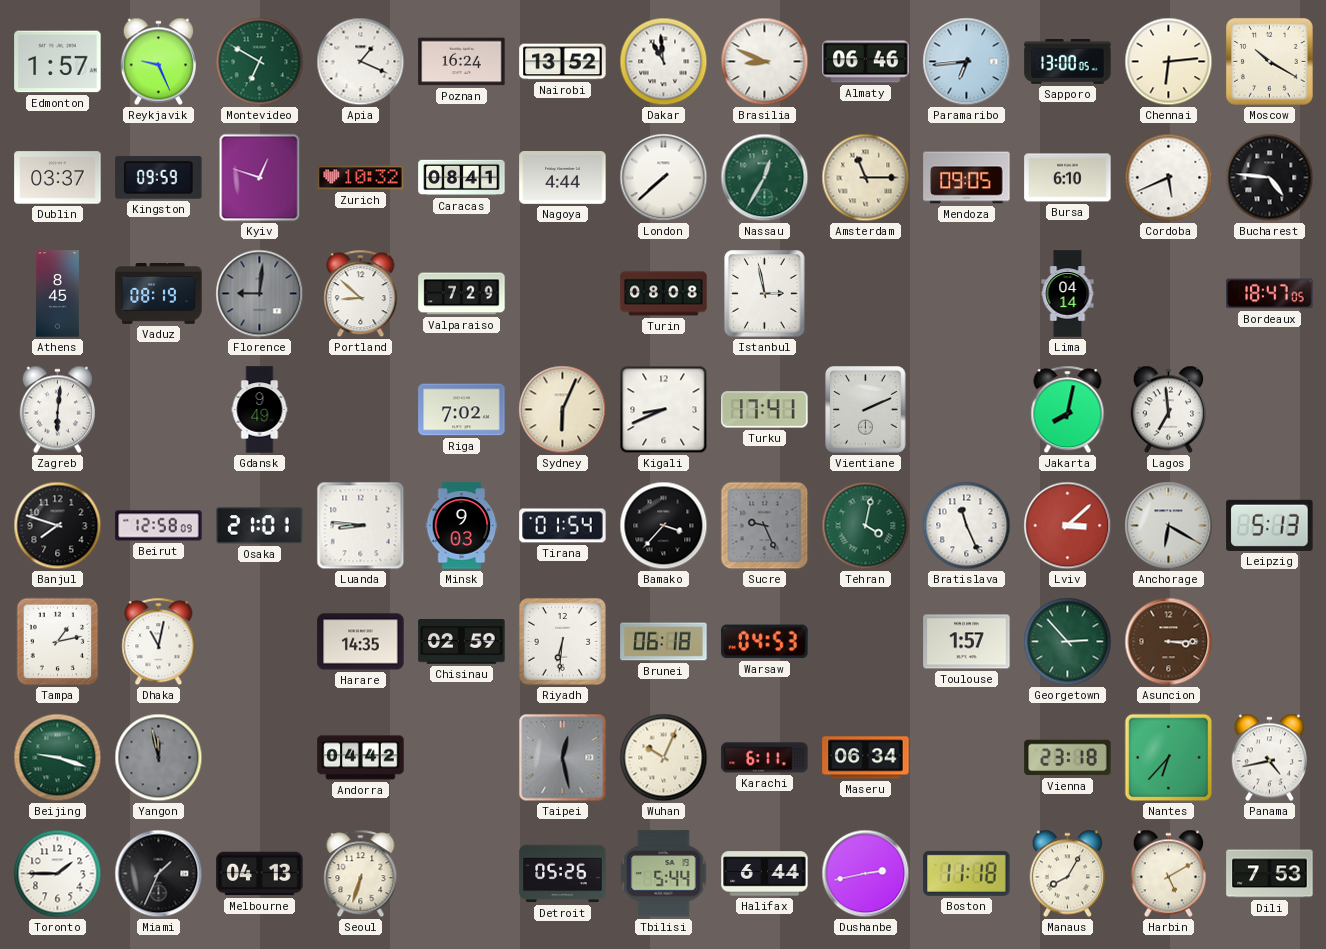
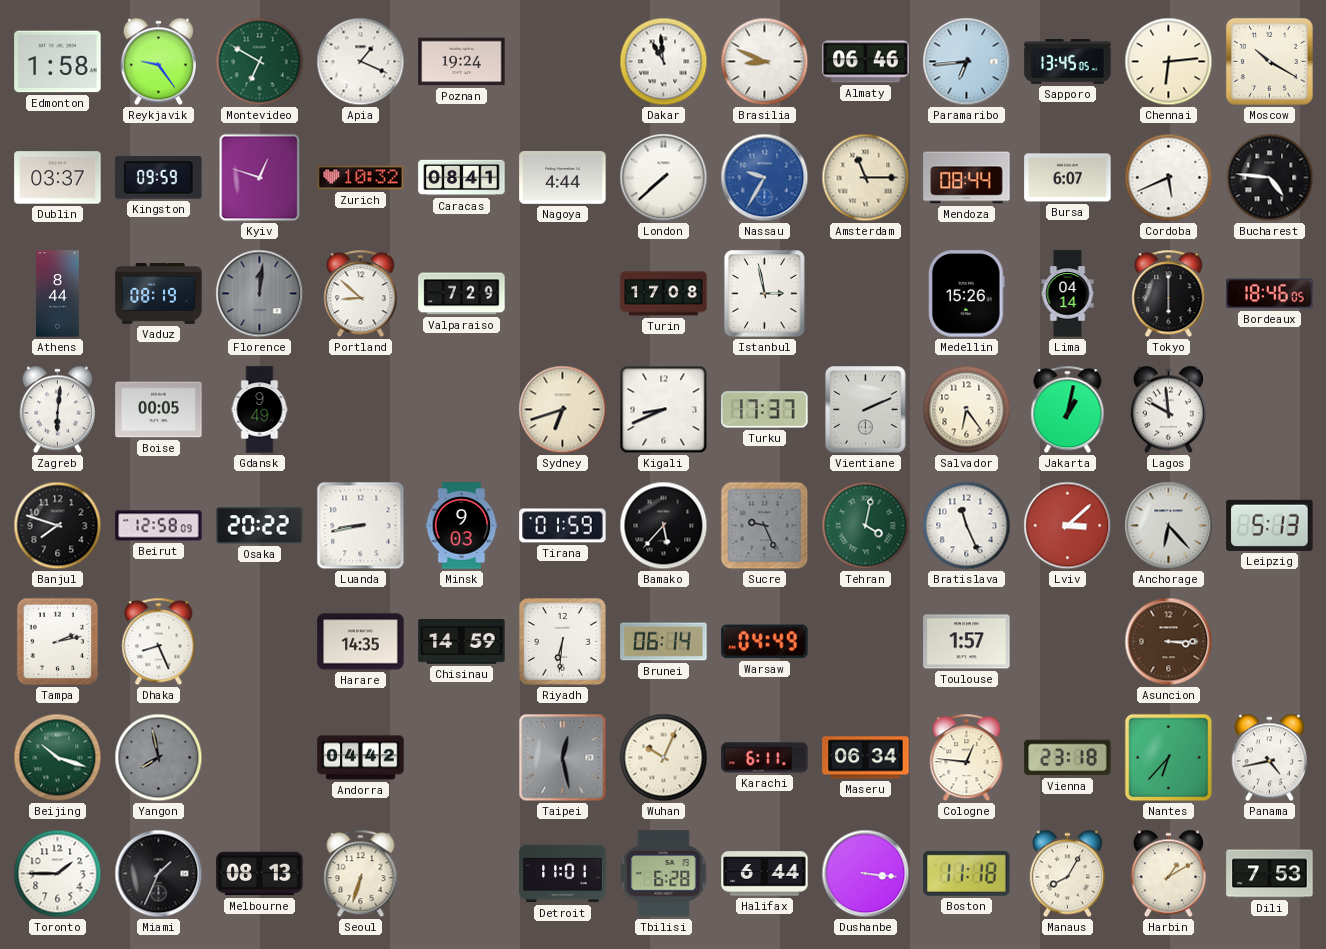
Edmonton: 1:57 -> 1:58 (58, 62)
Reykjavik: 9:26 -> 9:24 (158, 62)
Poznan: 16:24 -> 19:24 (462, 62)
Nairobi: 13:52 -> none (563, 62)
Sapporo: 13:00 -> 13:45 (1068, 62)
Nassau: 12:35 -> 9:35 (765, 178)
Nassau dial: green -> blue (765, 178)
Mendoza: 09:05 -> 08:44 (967, 178)
Bursa: 6:10 -> 6:07 (1068, 178)
Athens: 8:45 -> 8:44 (57, 294)
Florence: 9:01 -> 12:01 (260, 294)
Turin: 08:08 -> 17:08 (664, 294)
Medellin: none -> 15:26 (966, 294)
Tokyo: none -> 6:00 (1169, 294)
Bordeaux: 18:47 -> 18:46 (1270, 294)
Boise: none -> 00:05 (159, 410)
Riga: 7:02 -> none (462, 410)
Sydney: 6:04 -> 6:42 (563, 410)
Turku: 17:41 -> 17:37 (765, 410)
Salvador: none -> 6:24 (967, 410)
Jakarta: 8:02 -> 1:02 (1068, 410)
Lagos: 6:59 -> 9:59 (1168, 410)
Osaka: 21:01 -> 20:22 (260, 526)
Luanda: 8:46 -> 8:43 (361, 526)
Tirana: 01:54 -> 01:59 (563, 526)
Bamako: 3:37 -> 5:37 (664, 526)
Anchorage: 6:20 -> 6:23 (1169, 526)
Tampa: 1:13 -> 2:13 (58, 642)
Dhaka: 11:02 -> 8:26 (159, 642)
Chisinau: 02:59 -> 14:59 (462, 642)
Brunei: 06:18 -> 06:14 (664, 642)
Warsaw: 04:53 -> 04:49 (765, 642)
Georgetown: 2:53 -> none (1068, 642)
Beijing: 9:18 -> 10:18 (58, 758)
Yangon: 11:58 -> 7:58 (159, 758)
Cologne: none -> 12:46 (967, 758)
Melbourne: 04:13 -> 08:13 (260, 874)
Detroit: 05:26 -> 11:01 (563, 874)
Tbilisi: 5:44 -> 6:28 (664, 874)
Dushanbe: 2:43 -> 3:16 (866, 874)
Harbin: 5:10 -> 1:10 (1168, 874)
